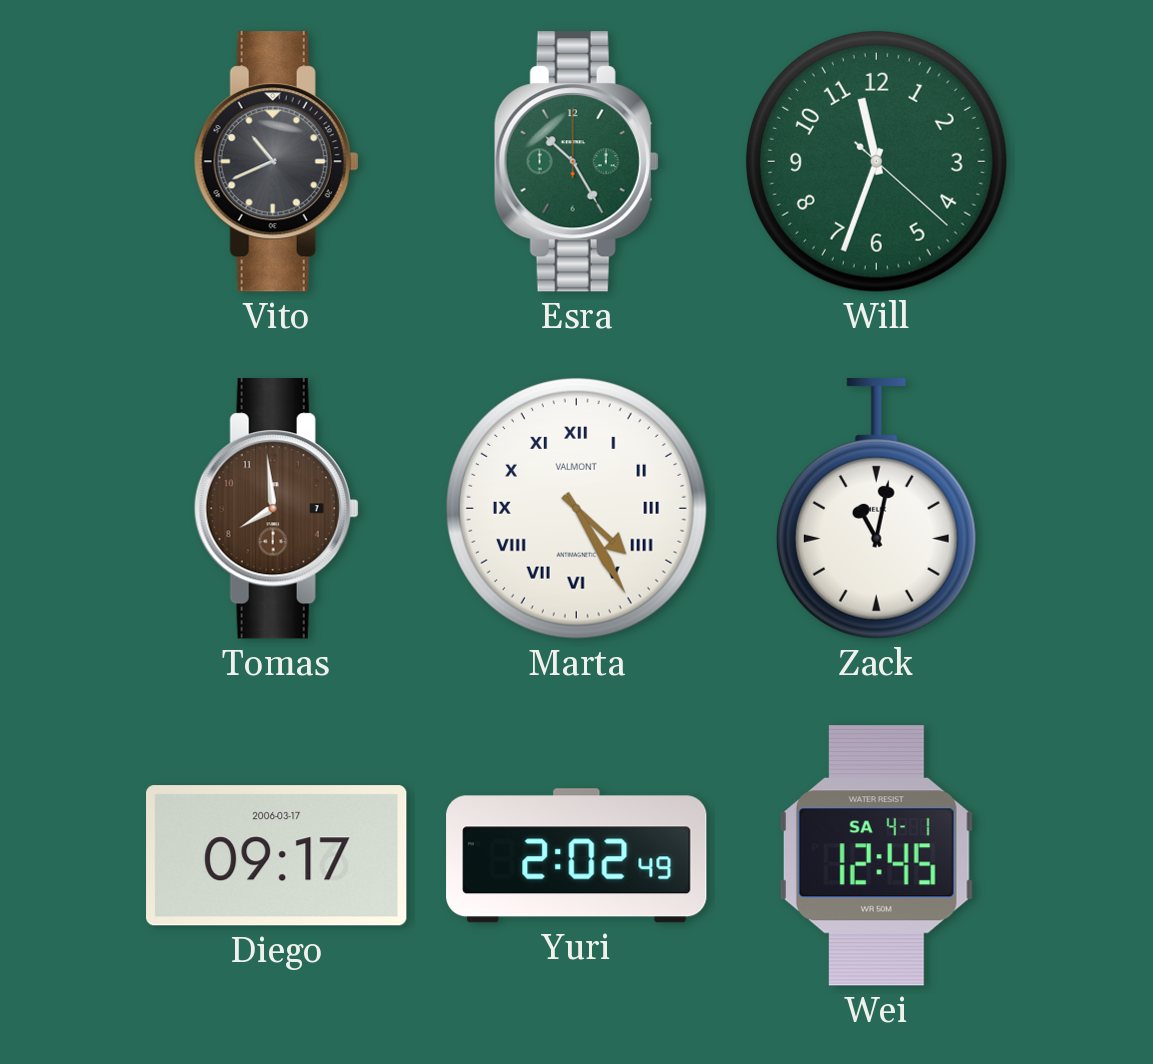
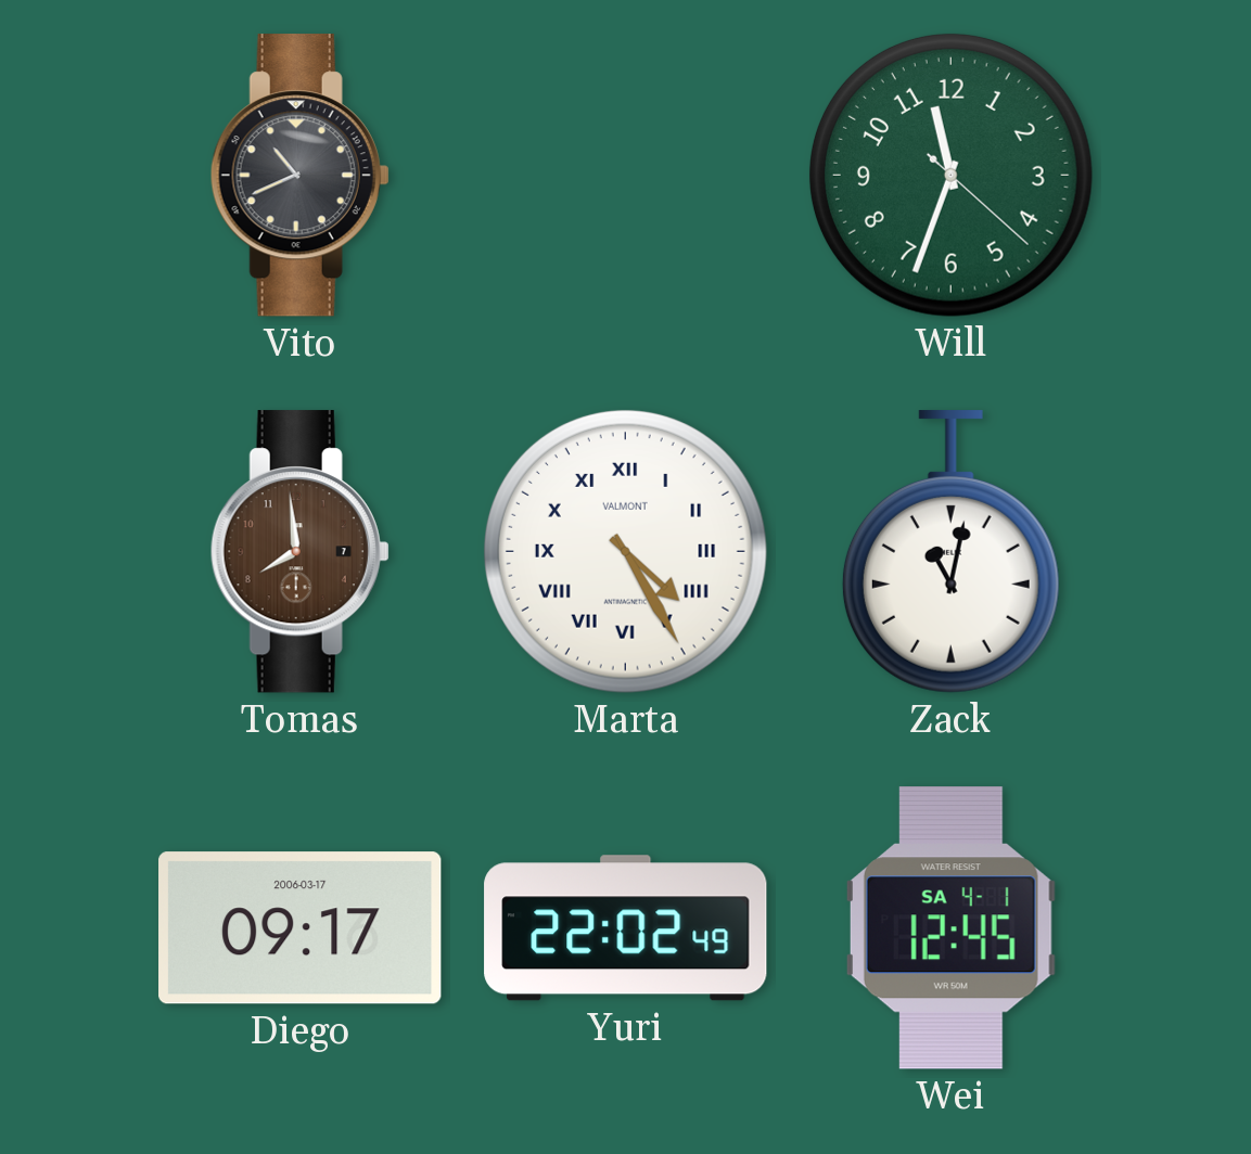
Esra: 10:25 -> none (576, 162)
Yuri: 2:02 -> 22:02 (626, 928)
